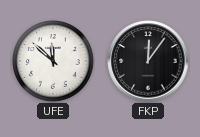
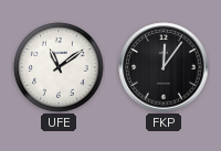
UFE: 11:52 -> 11:09 (59, 67)
